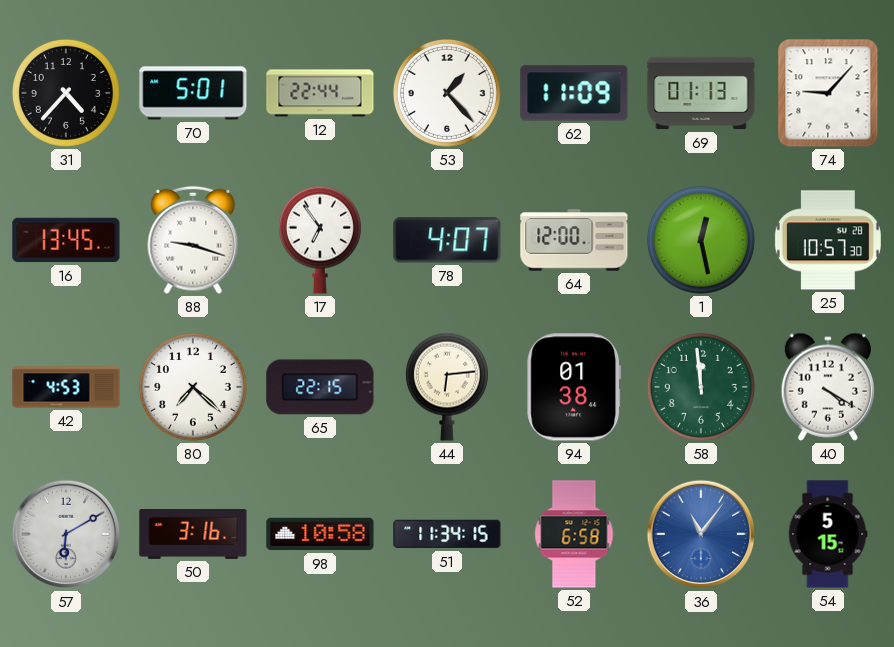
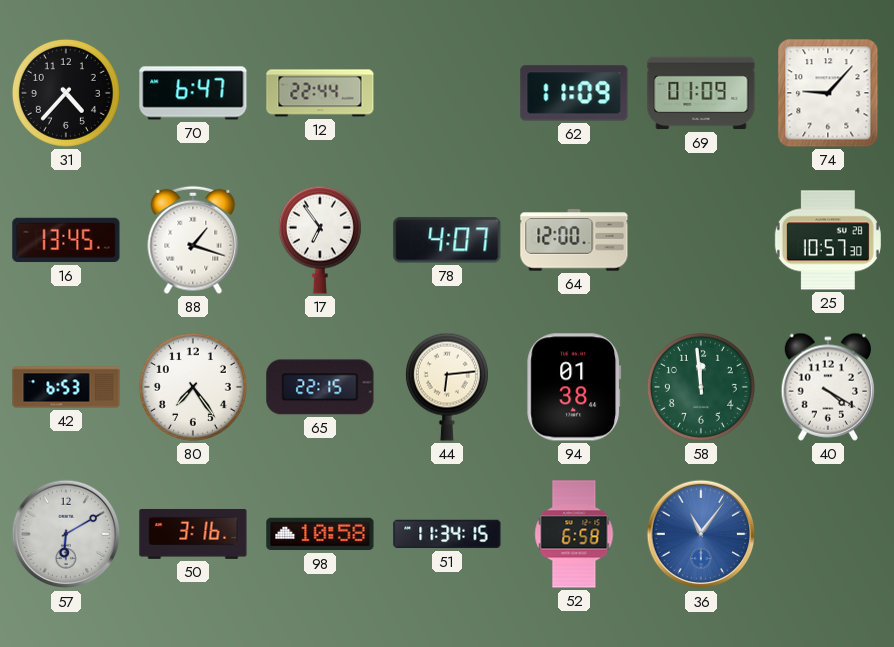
70: 5:01 -> 6:47 (193, 93)
53: 1:23 -> none (447, 93)
69: 01:13 -> 01:09 (701, 93)
88: 9:18 -> 1:18 (193, 240)
1: 12:28 -> none (701, 240)
42: 4:53 -> 6:53 (66, 387)
80: 7:22 -> 7:24 (193, 387)
54: 5:15 -> none (828, 534)
